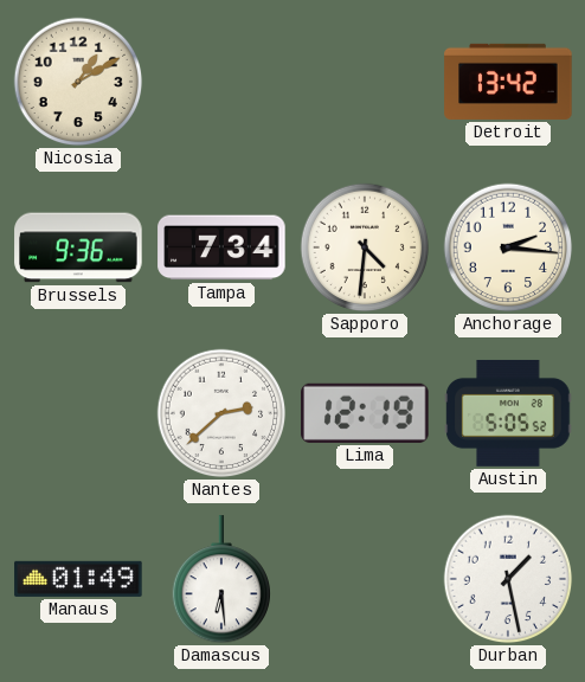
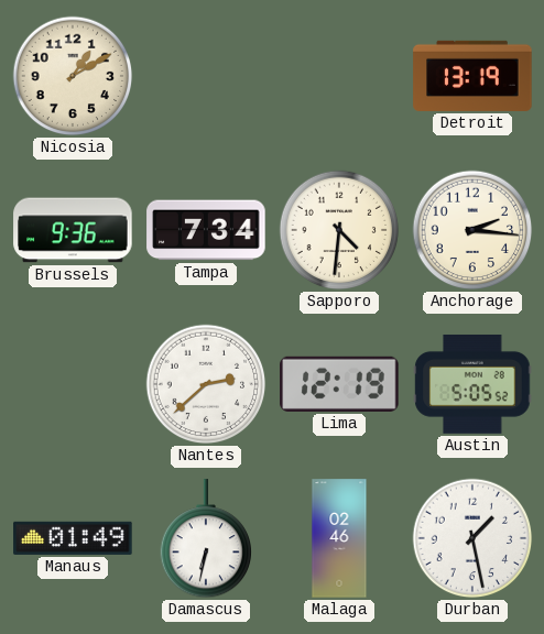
Detroit: 13:42 -> 13:19 (472, 76)
Damascus: 6:29 -> 6:32 (205, 539)
Malaga: none -> 02:46 (339, 538)
